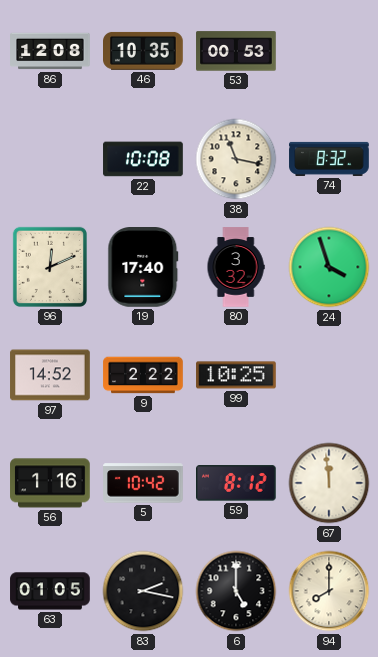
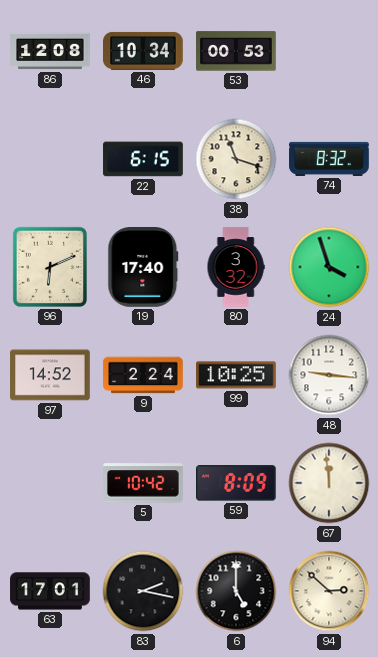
46: 10:35 -> 10:34 (144, 51)
22: 10:08 -> 6:15 (143, 159)
38: 11:17 -> 11:18 (236, 159)
96: 12:11 -> 6:11 (50, 267)
9: 2:22 -> 2:24 (143, 375)
48: none -> 9:16 (329, 375)
56: 1:16 -> none (50, 483)
59: 8:12 -> 8:09 (237, 483)
63: 01:05 -> 17:01 (50, 591)
94: 8:00 -> 2:52 (329, 591)
